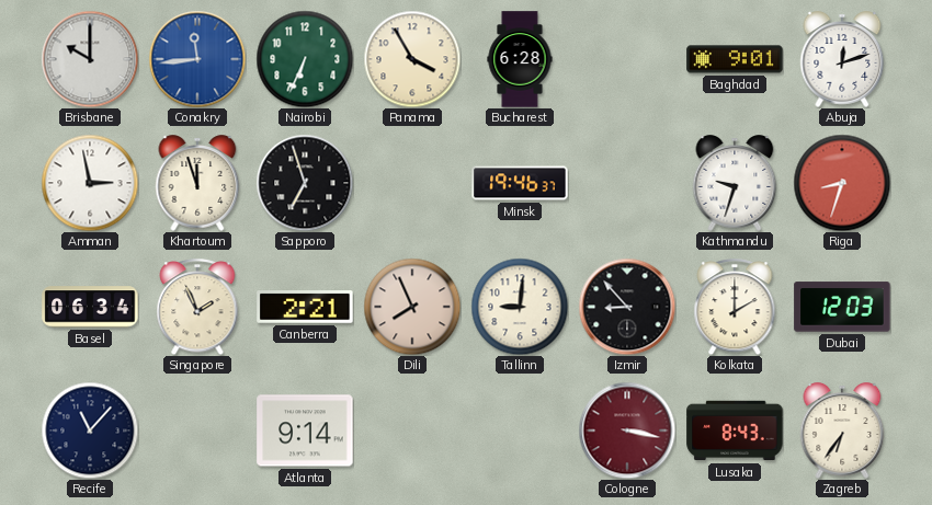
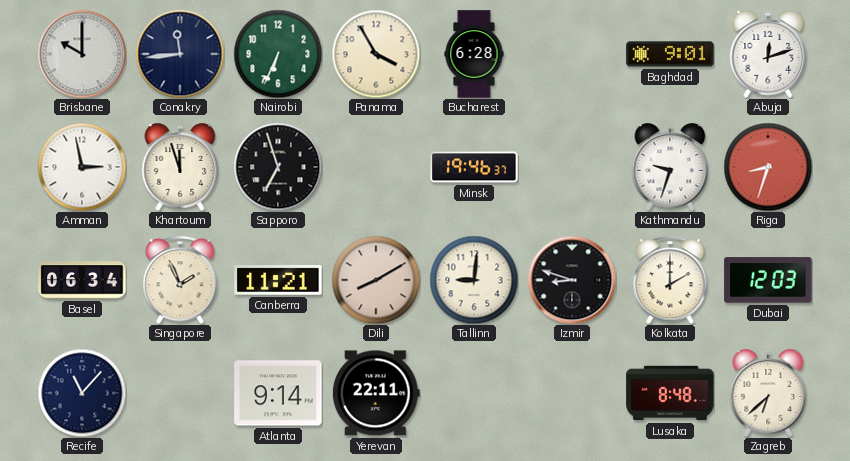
Conakry dial: blue -> navy (180, 54)
Canberra: 2:21 -> 11:21 (278, 280)
Dili: 7:56 -> 8:10 (376, 280)
Izmir: 8:53 -> 8:48 (572, 280)
Yerevan: none -> 22:11 (376, 393)
Cologne: 3:17 -> none (627, 431)
Lusaka: 8:43 -> 8:48 (670, 393)
Zagreb: 6:36 -> 6:38 (768, 393)
